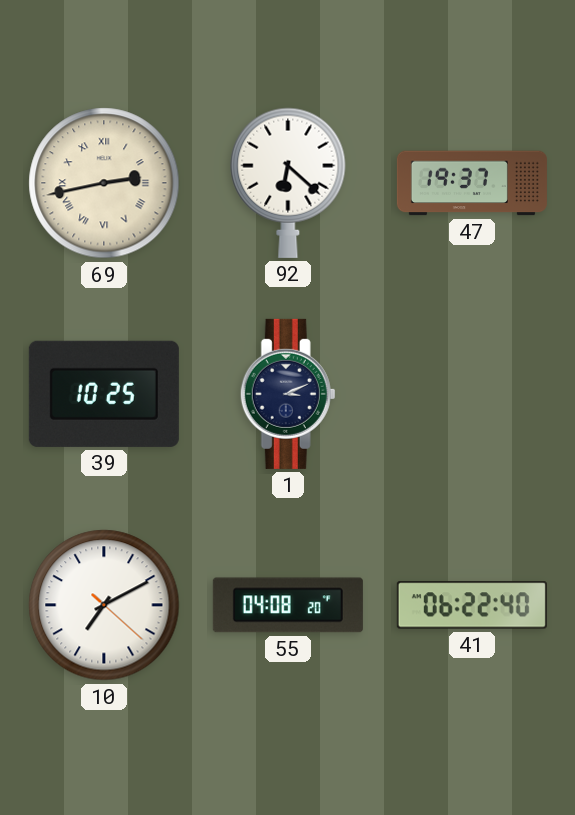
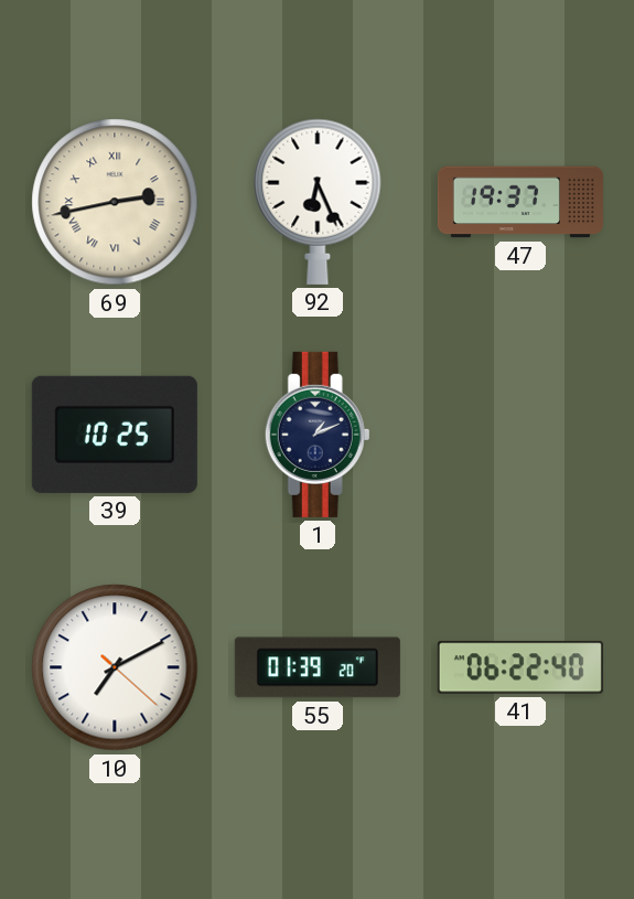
92: 6:22 -> 6:26 (318, 202)
1: 3:11 -> 1:11 (318, 435)
55: 04:08 -> 01:39 (318, 667)
